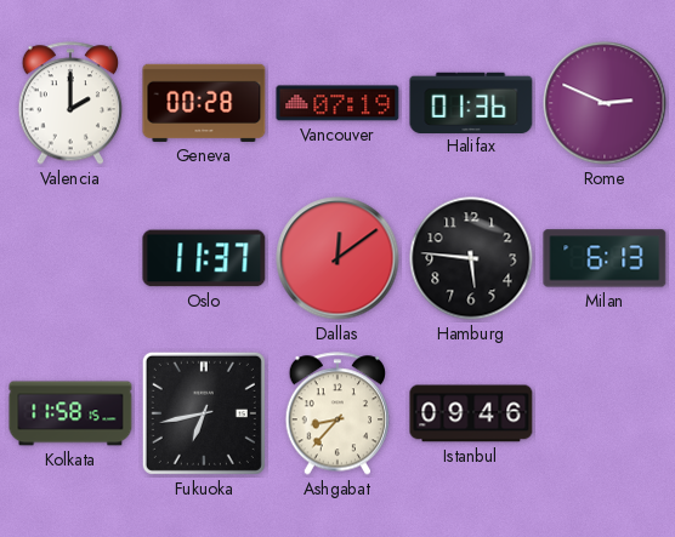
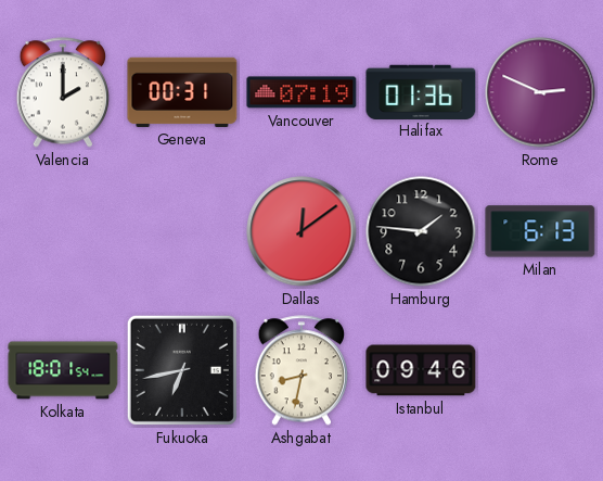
Geneva: 00:28 -> 00:31 (182, 92)
Oslo: 11:37 -> none (204, 258)
Hamburg: 5:46 -> 1:46 (421, 231)
Kolkata: 11:58 -> 18:01 (63, 370)
Ashgabat: 8:37 -> 8:32 (301, 370)
